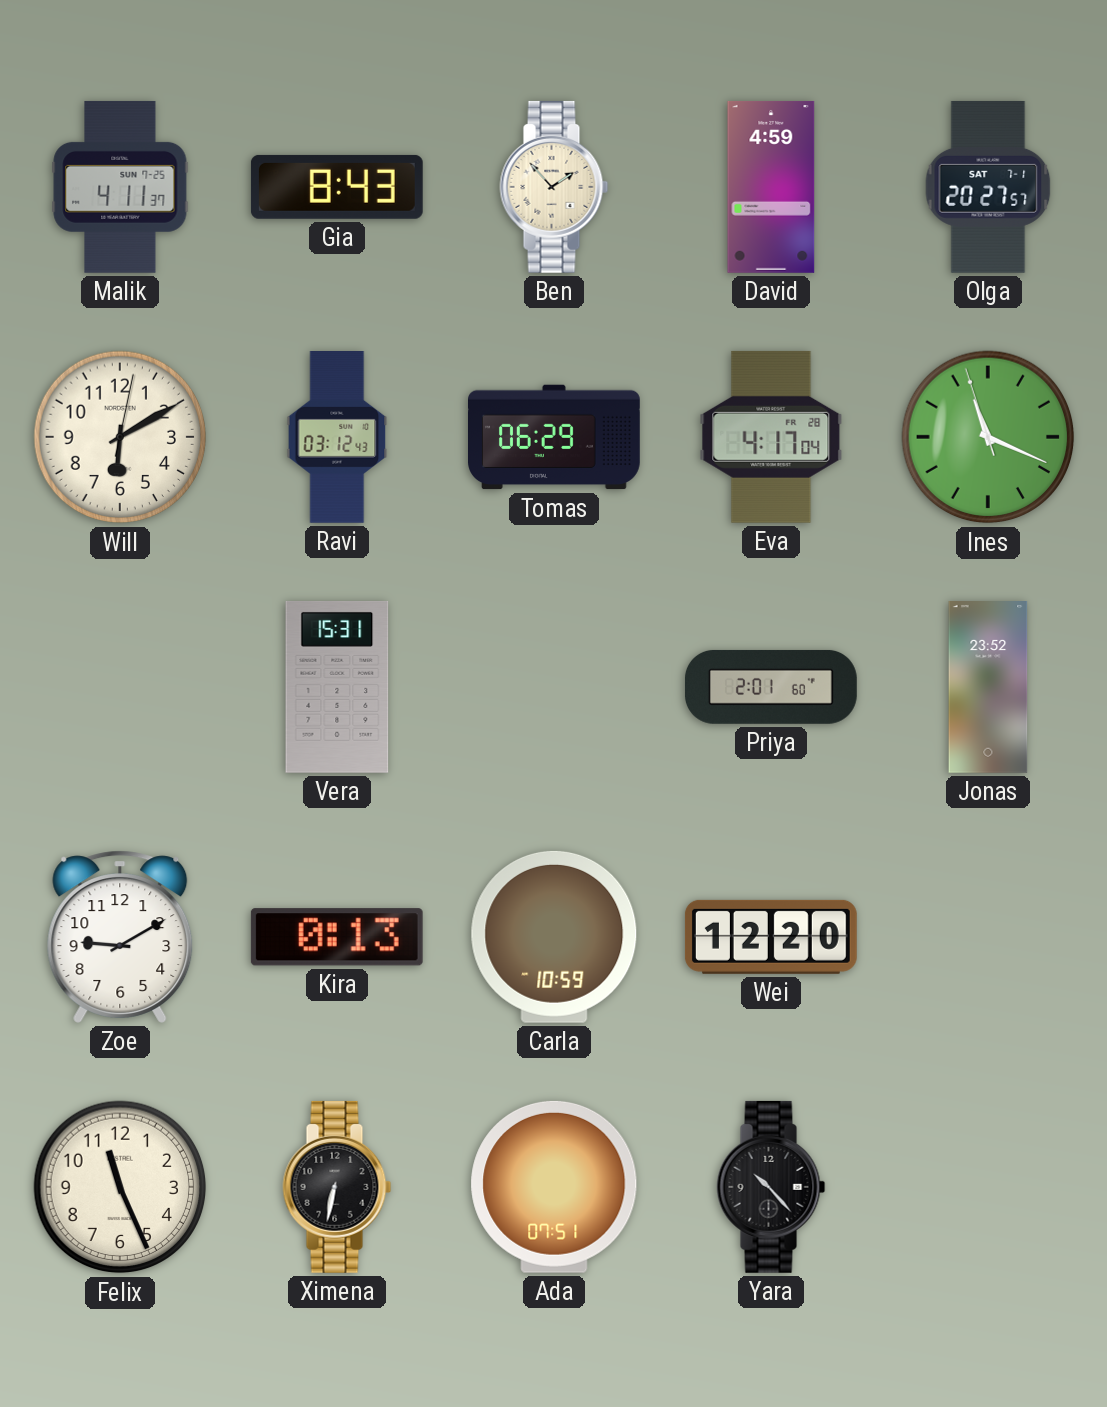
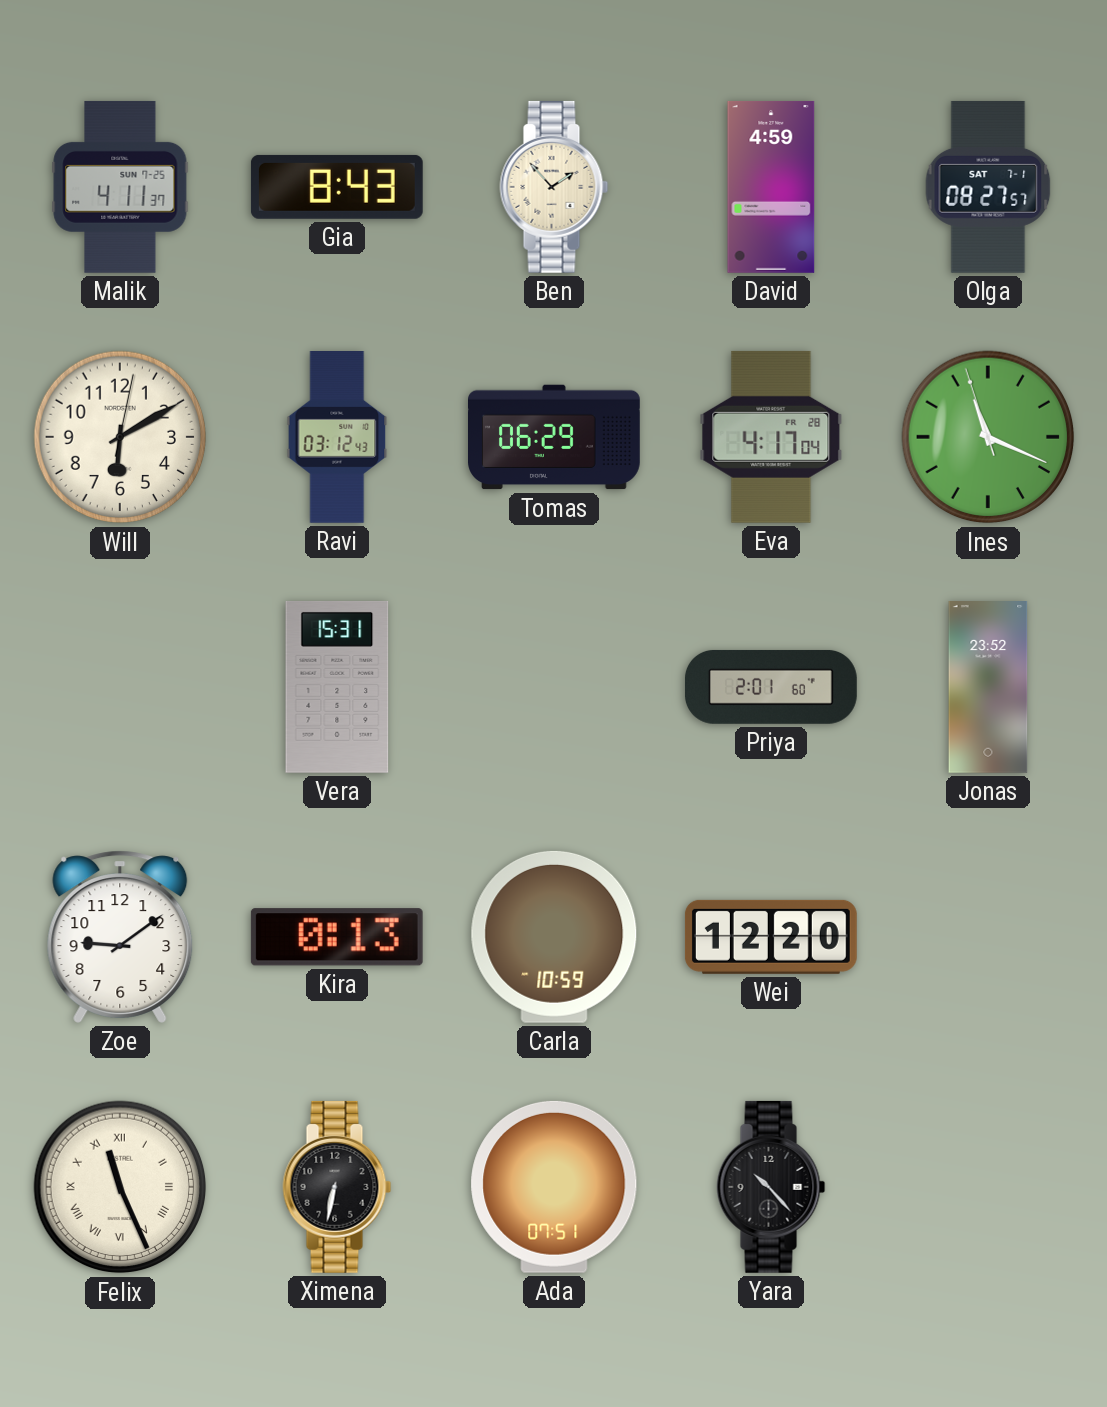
Olga: 20:27 -> 08:27 (988, 187)
Zoe: 9:10 -> 9:09 (120, 937)
Felix numerals: Arabic -> Roman (120, 1187)
